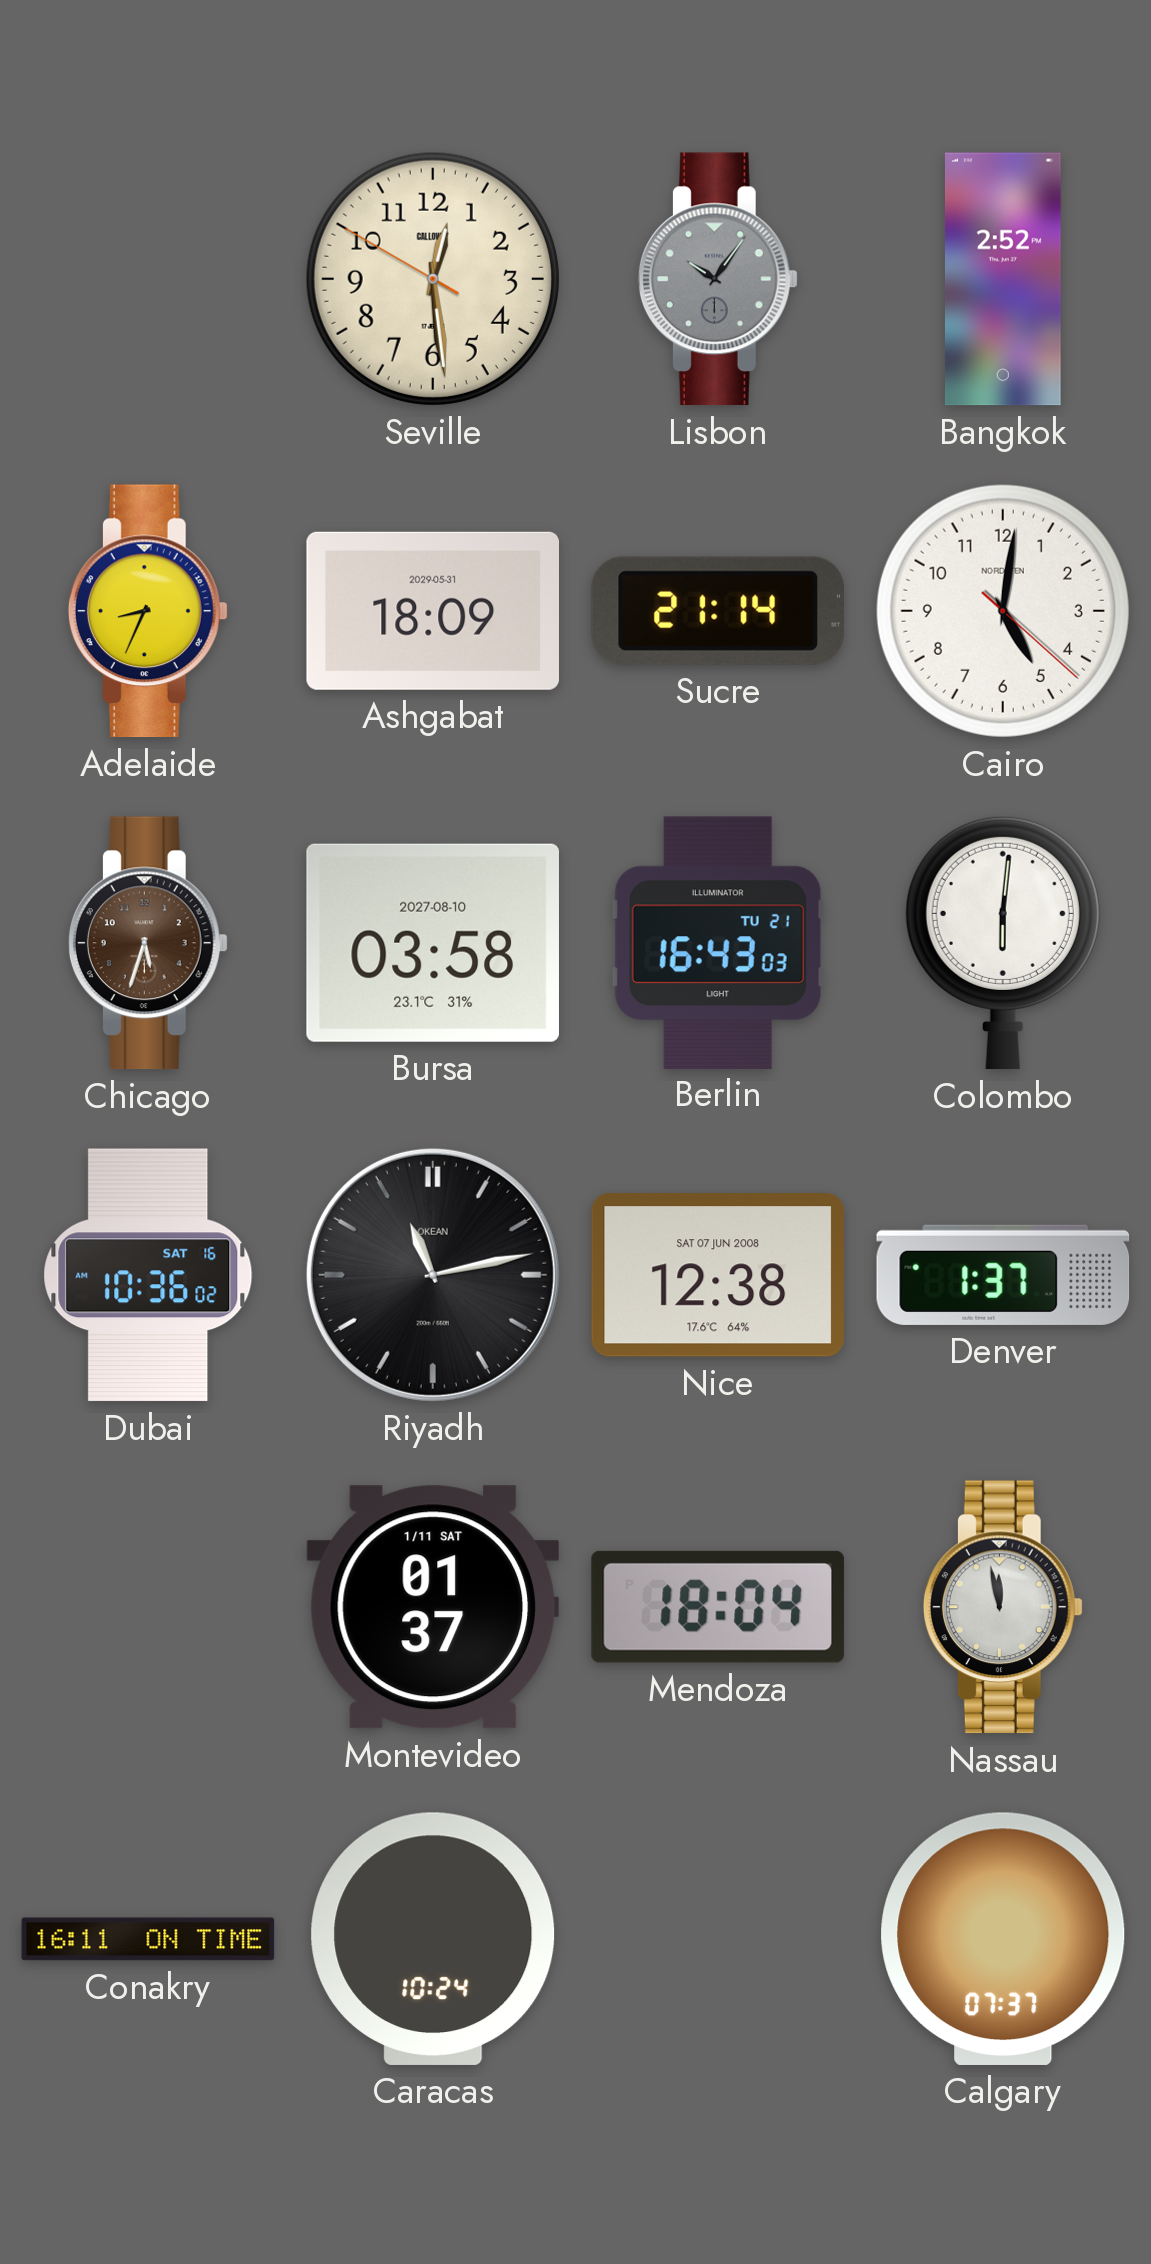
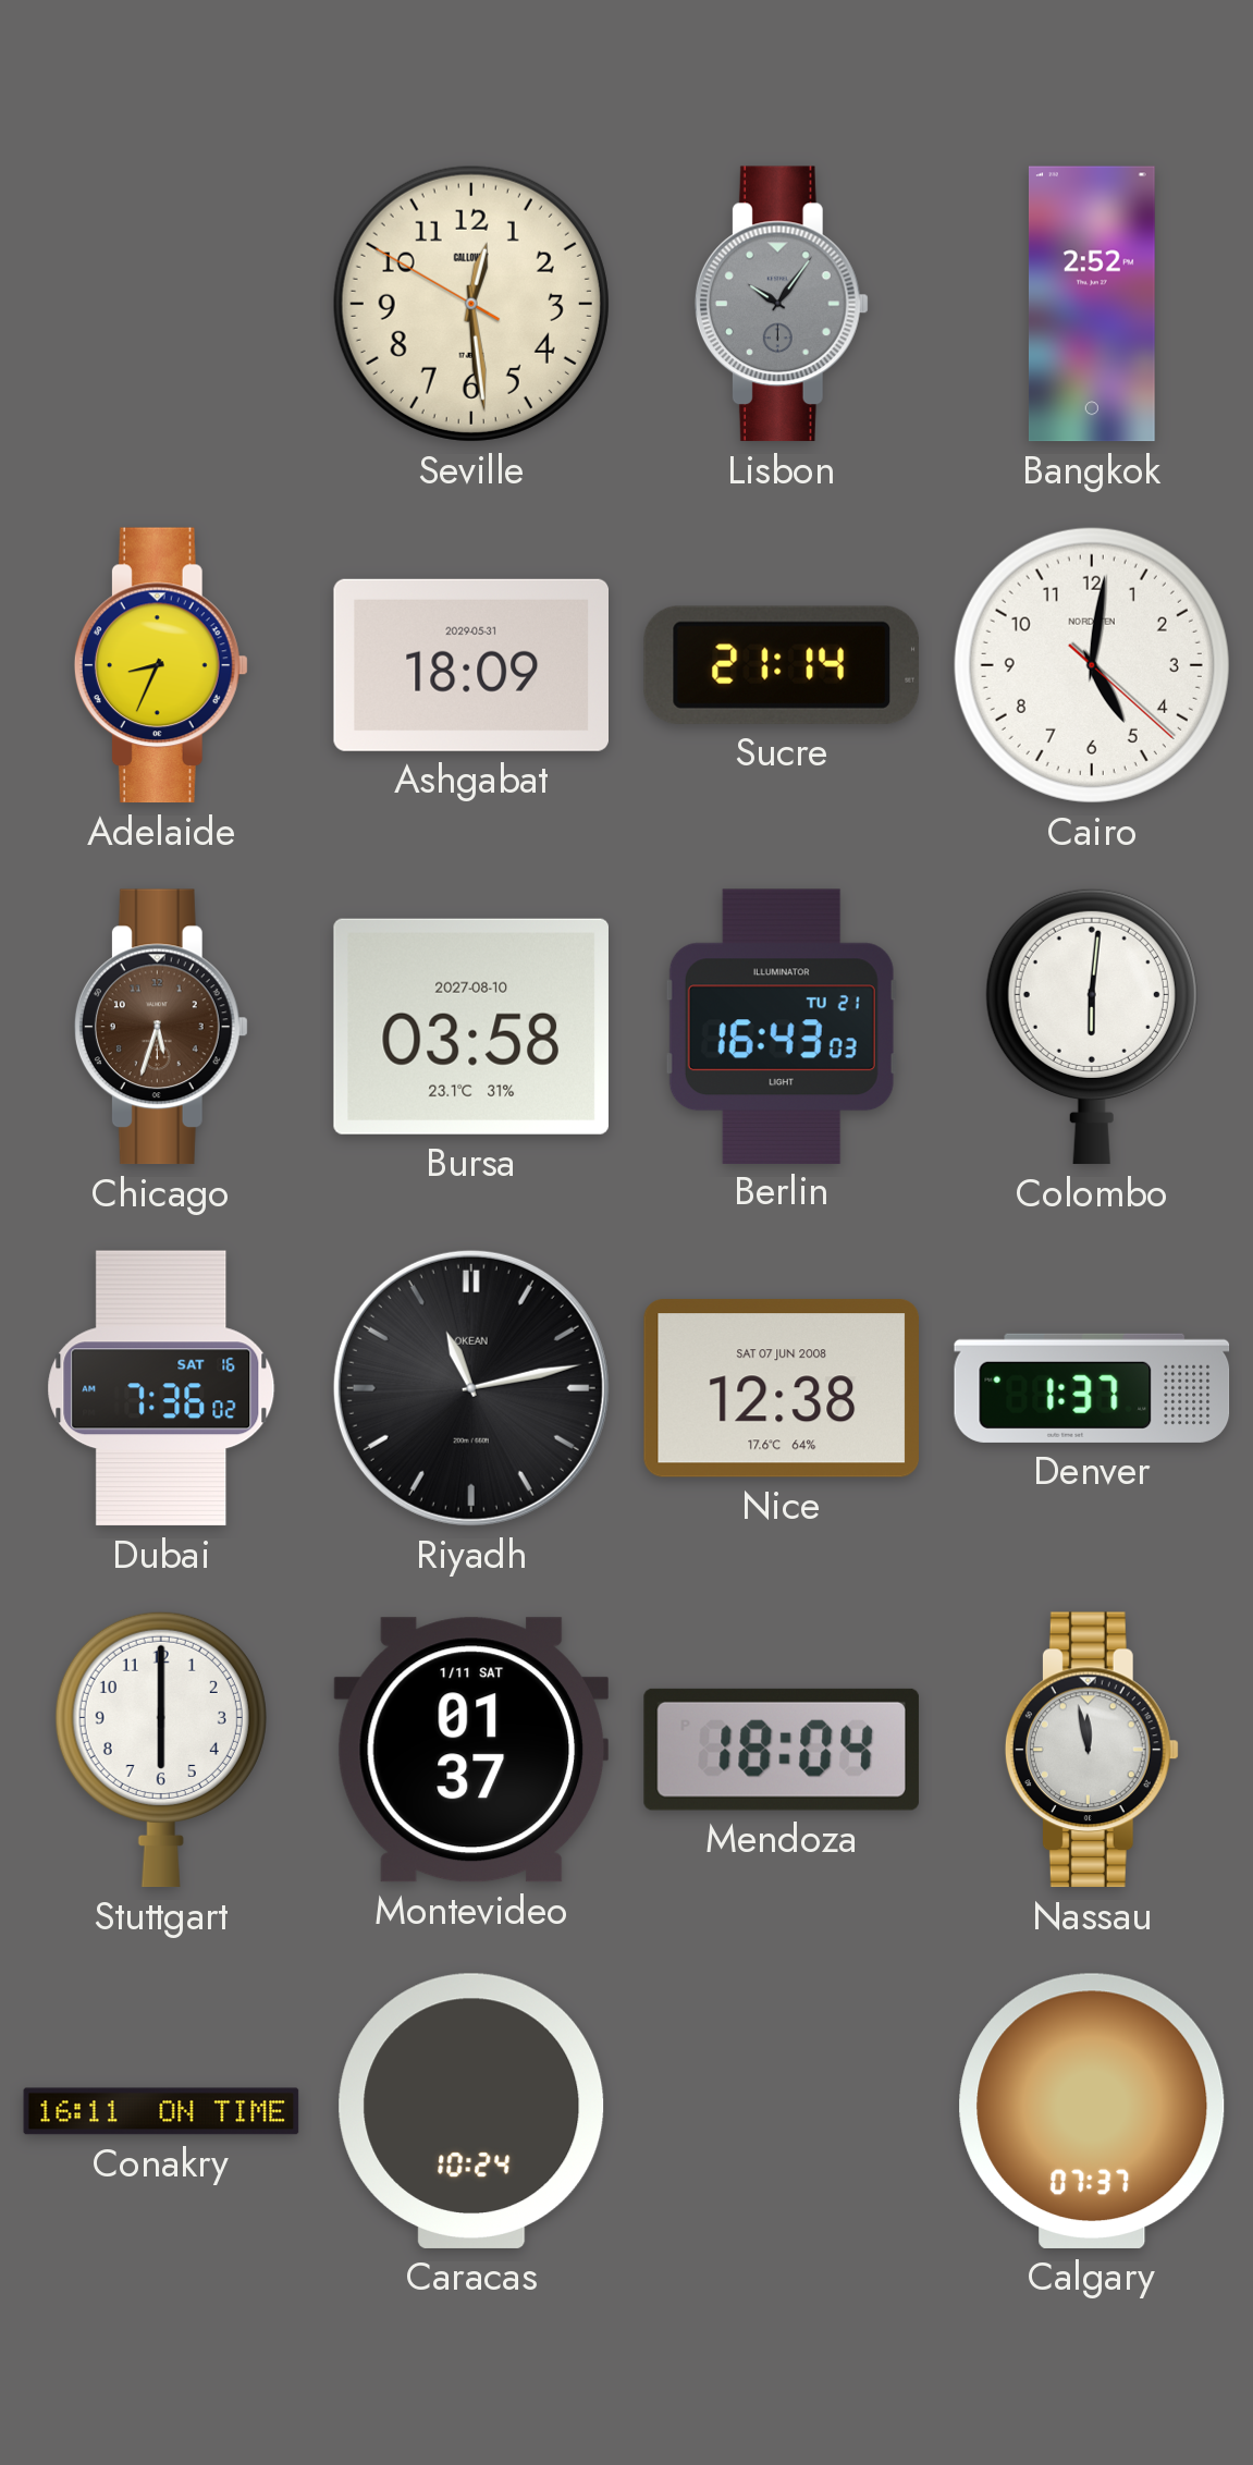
Dubai: 10:36 -> 7:36 (161, 1388)
Stuttgart: none -> 6:00 (161, 1750)
